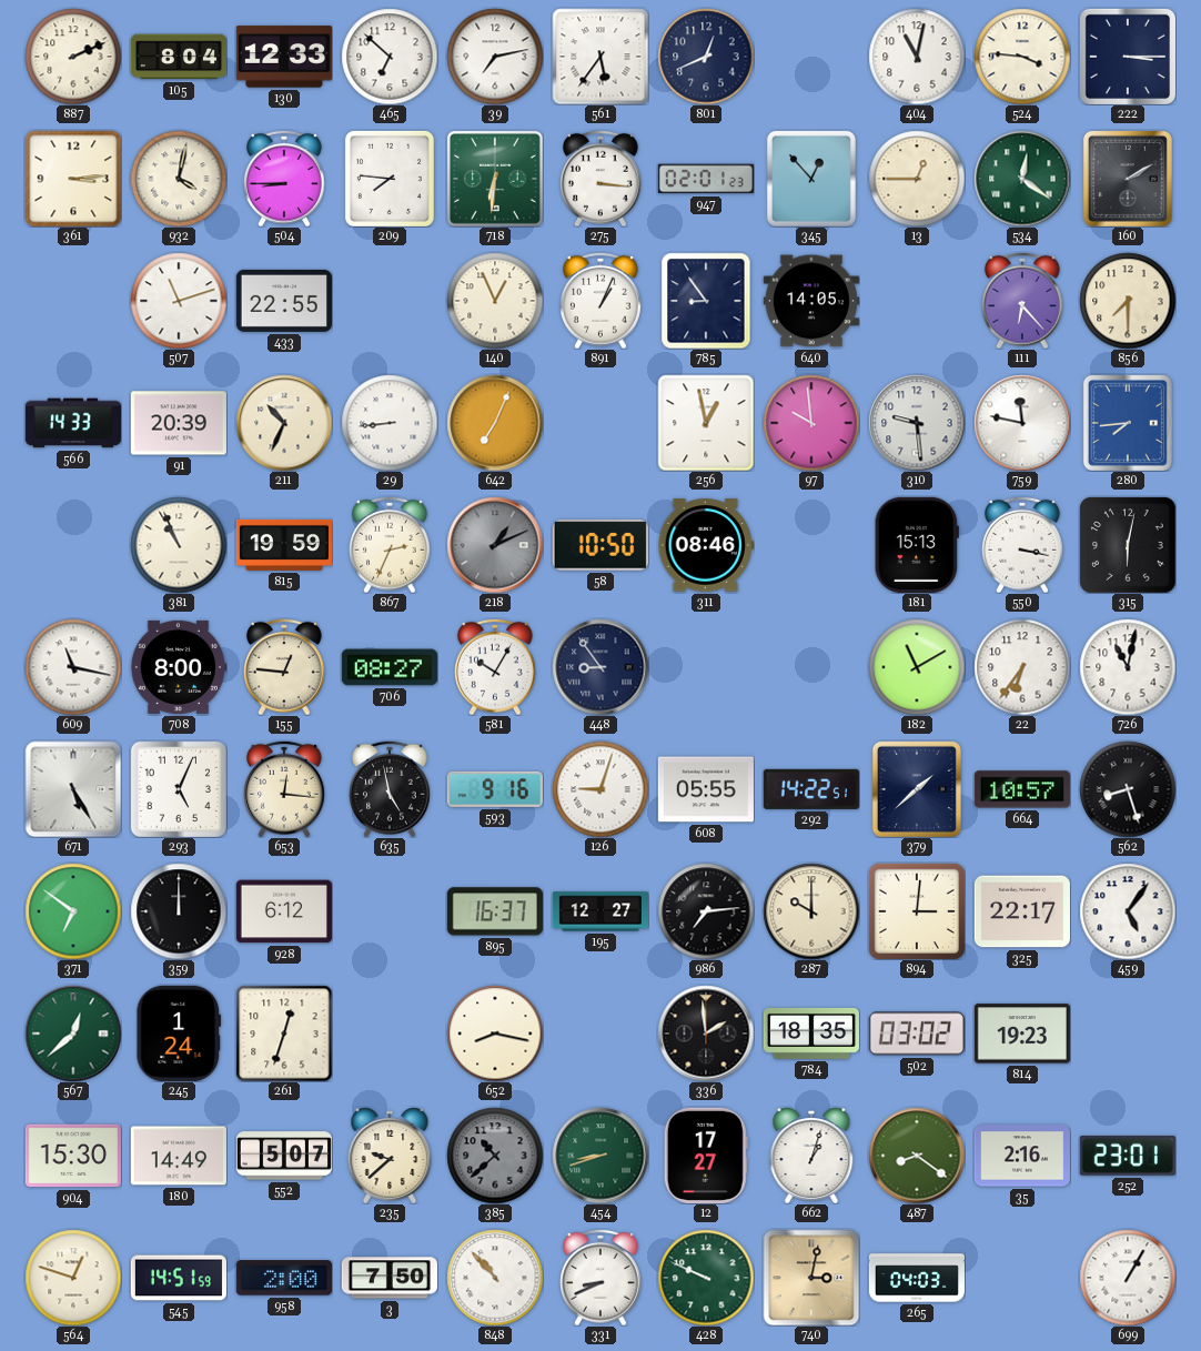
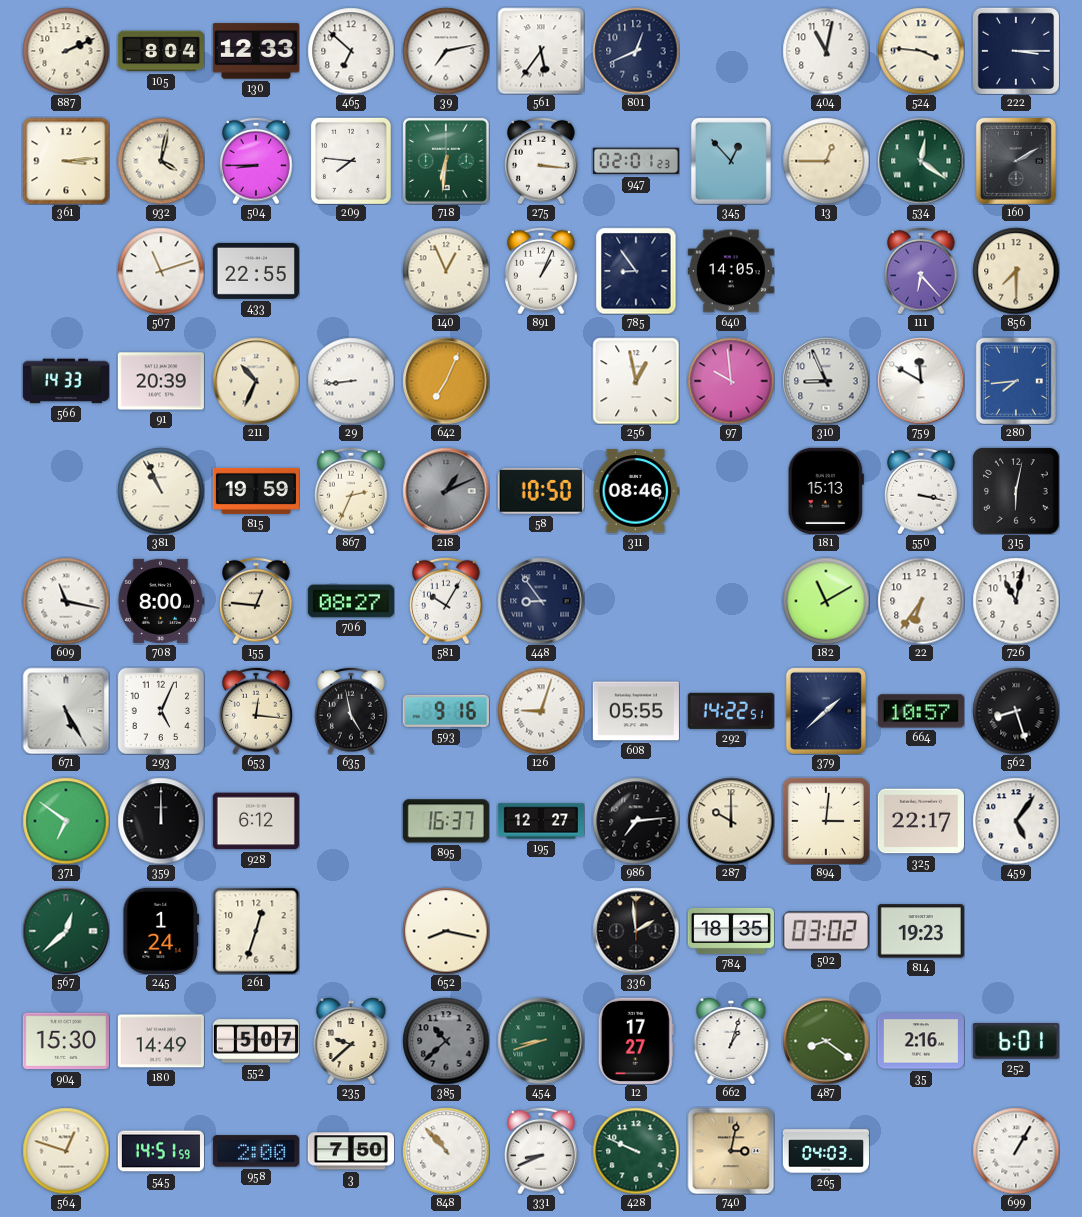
310: 9:29 -> 8:56 (826, 381)
759: 11:47 -> 11:50 (921, 381)
252: 23:01 -> 6:01 (1016, 1042)
